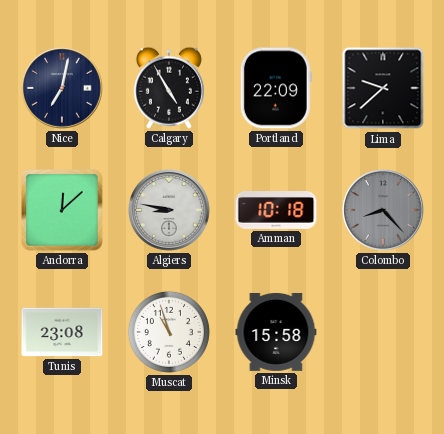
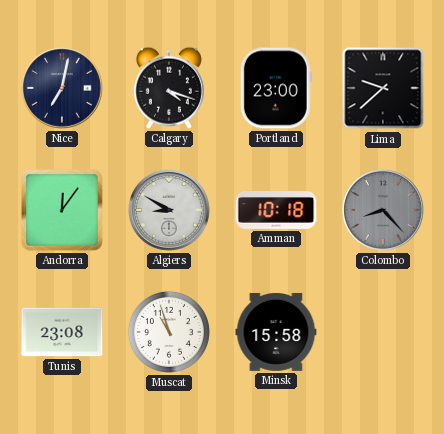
Calgary: 4:55 -> 4:18 (169, 88)
Portland: 22:09 -> 23:00 (276, 88)
Andorra: 12:08 -> 12:06 (62, 210)
Algiers: 8:47 -> 8:50 (170, 211)
